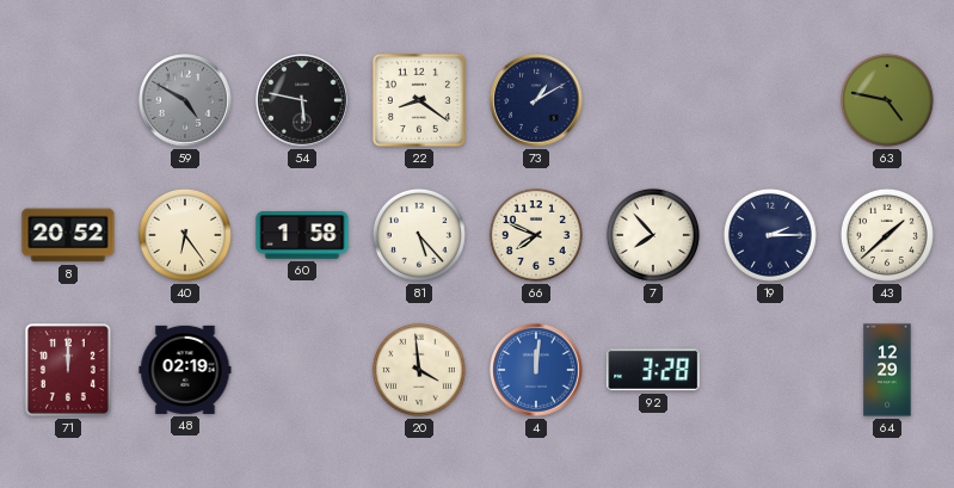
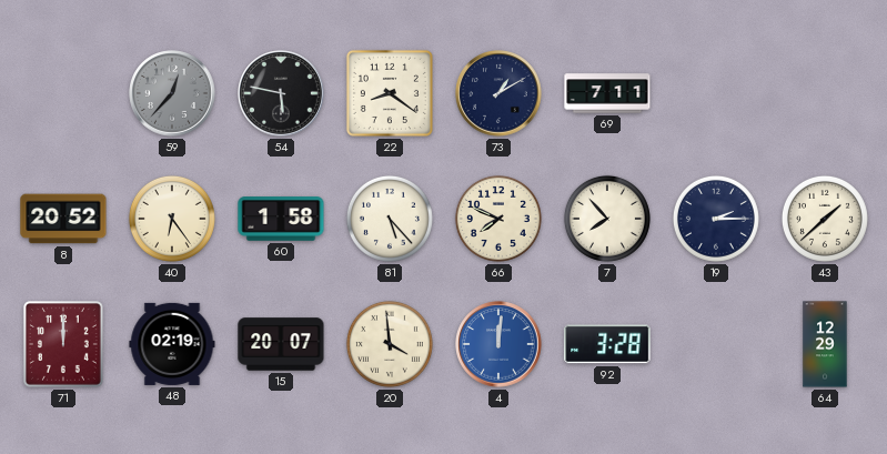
59: 4:50 -> 12:37 (172, 93)
69: none -> 7:11 (607, 93)
63: 4:47 -> none (887, 100)
15: none -> 20:07 (281, 344)
